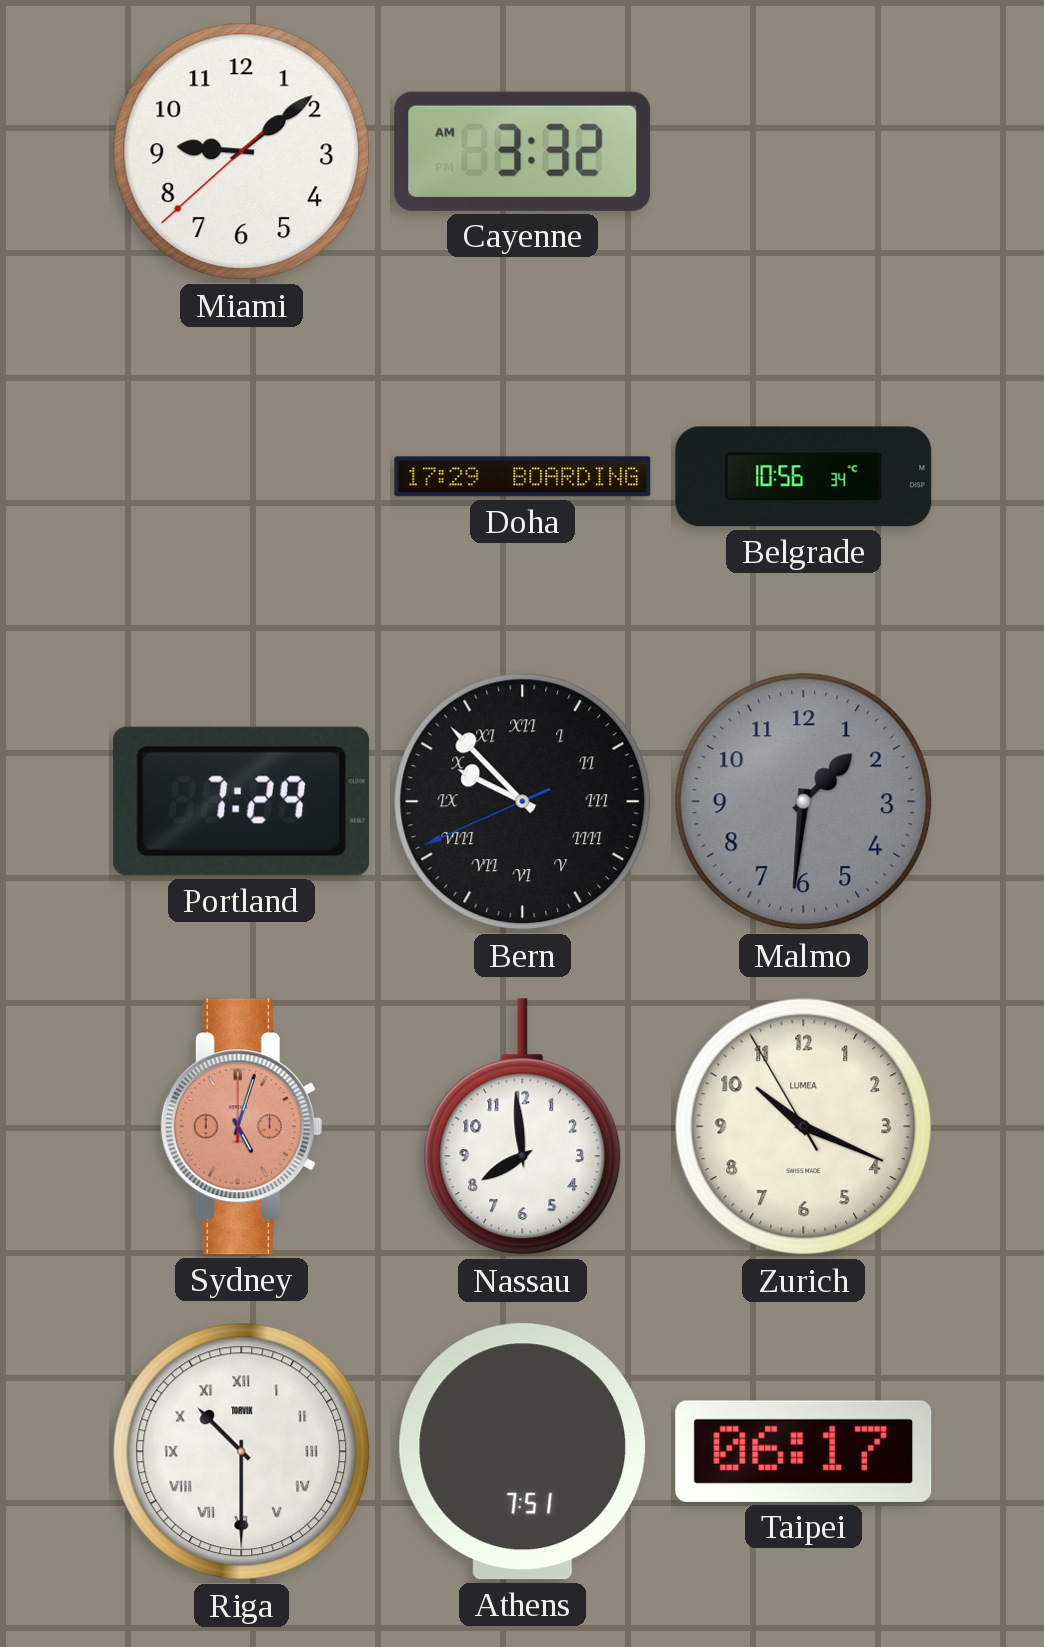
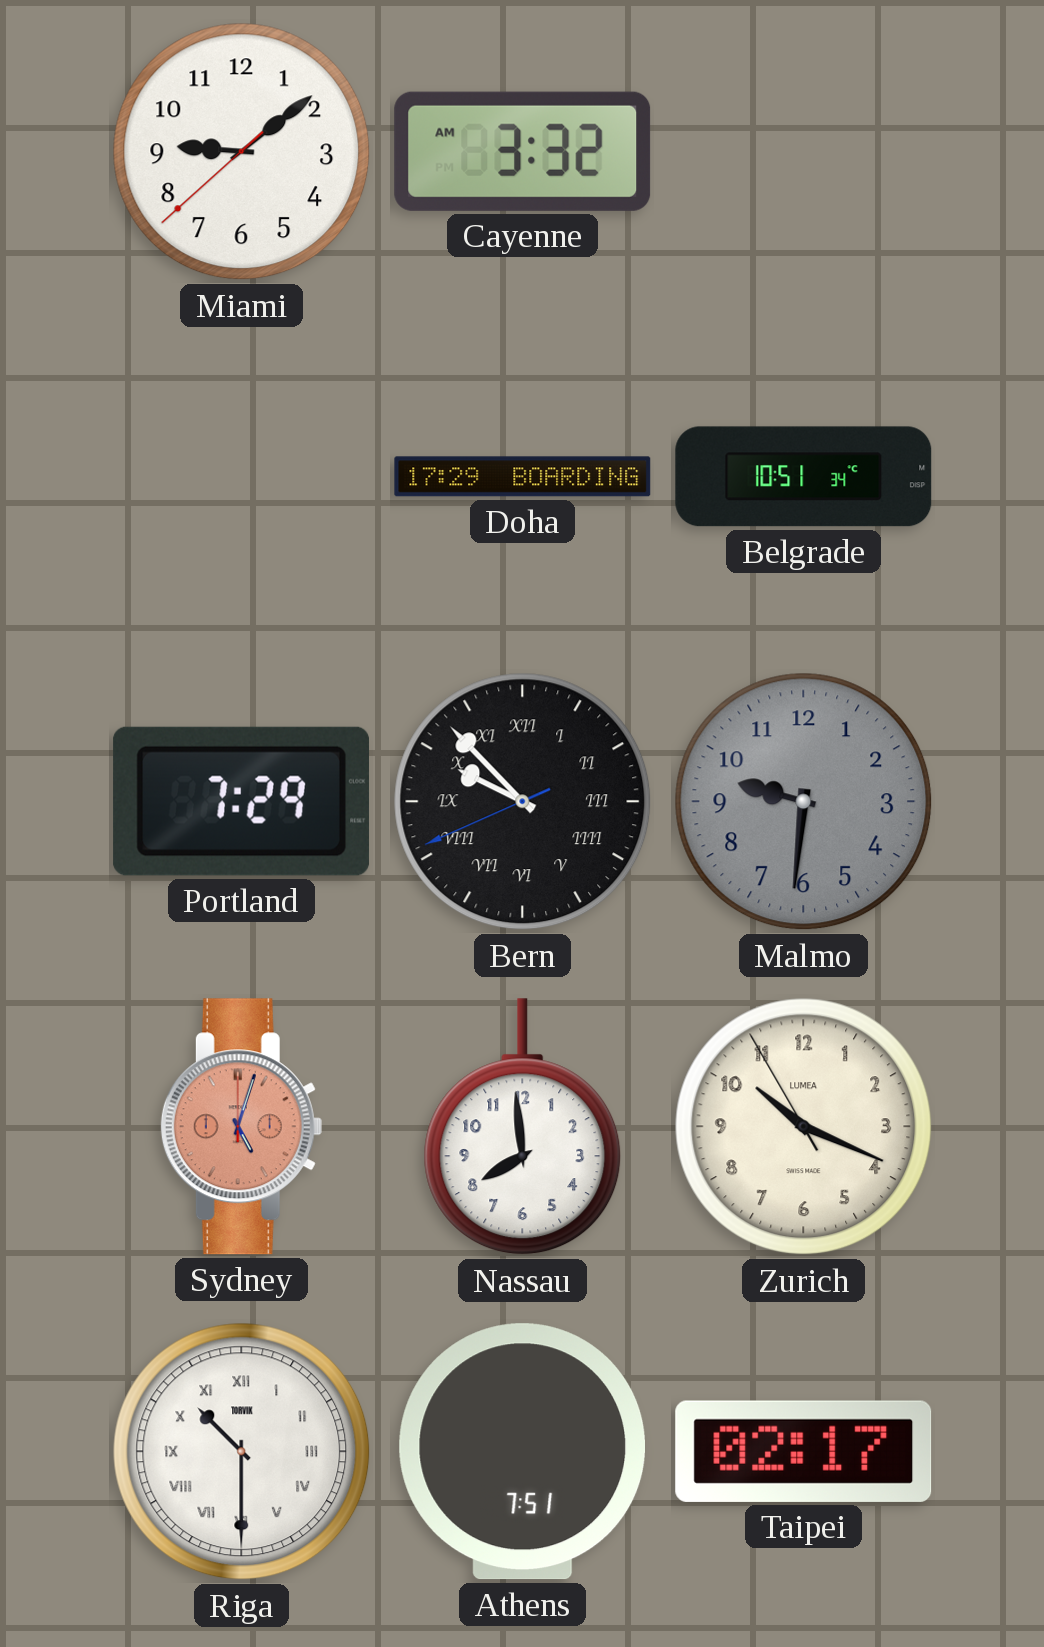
Belgrade: 10:56 -> 10:51 (804, 477)
Malmo: 1:31 -> 9:31 (804, 802)
Taipei: 06:17 -> 02:17 (804, 1451)
